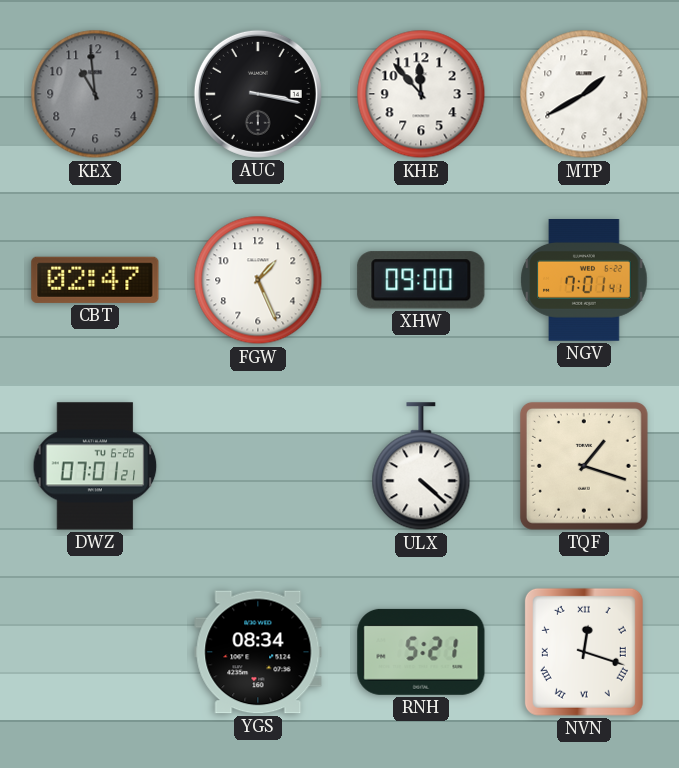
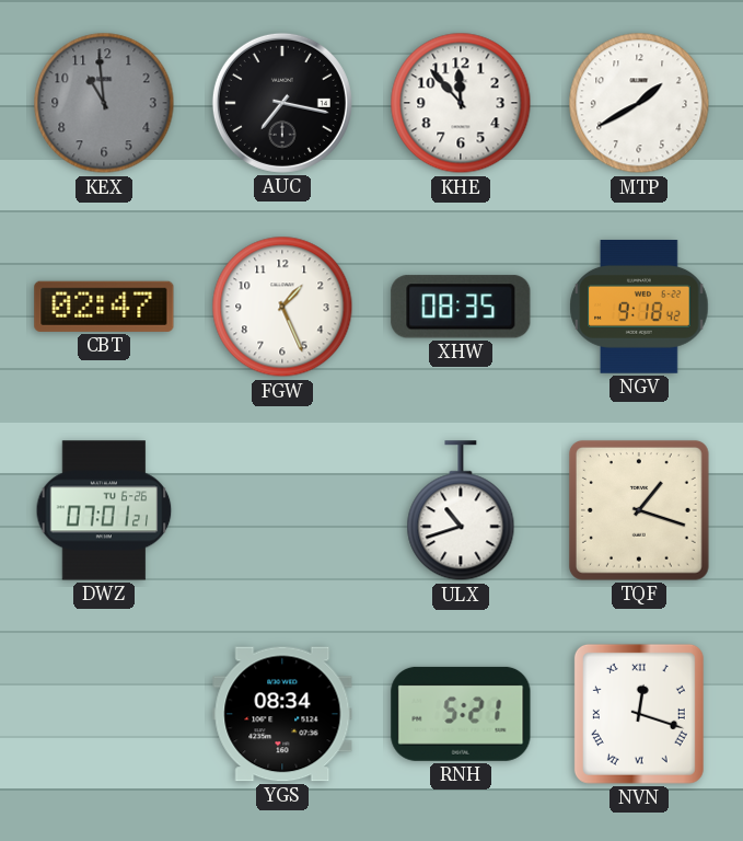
AUC: 3:17 -> 7:17 (282, 103)
XHW: 09:00 -> 08:35 (461, 307)
NGV: 7:01 -> 9:18 (639, 308)
ULX: 4:22 -> 10:42 (461, 511)
